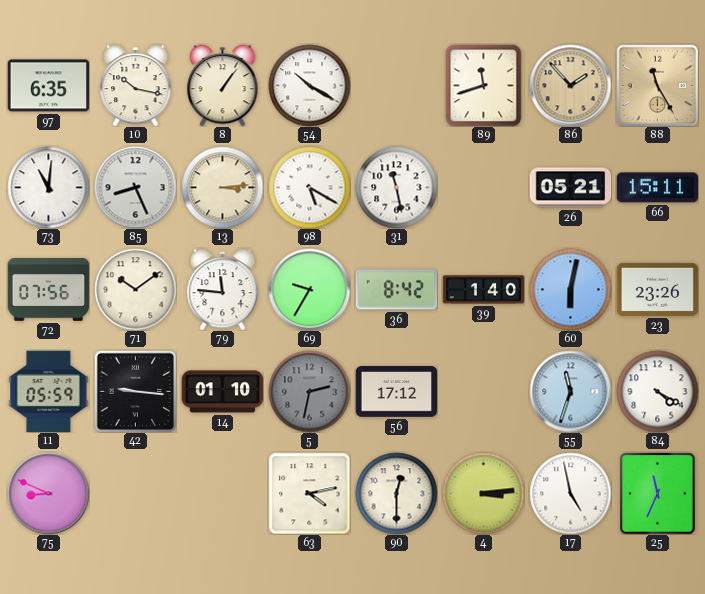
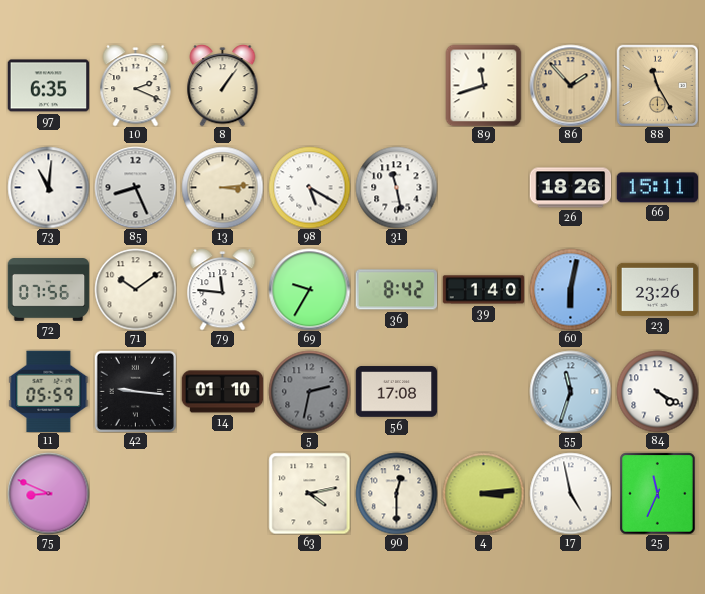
10: 10:17 -> 2:19 (136, 86)
54: 10:20 -> none (309, 85)
26: 05:21 -> 18:26 (570, 188)
56: 17:12 -> 17:08 (396, 392)
